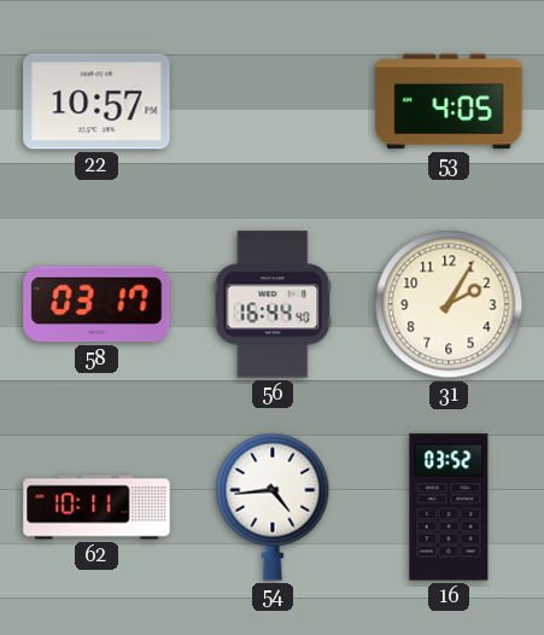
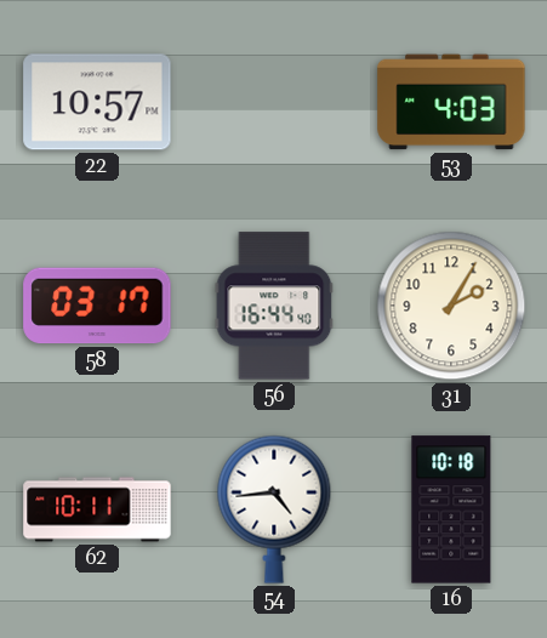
53: 4:05 -> 4:03 (451, 102)
16: 03:52 -> 10:18 (451, 509)
